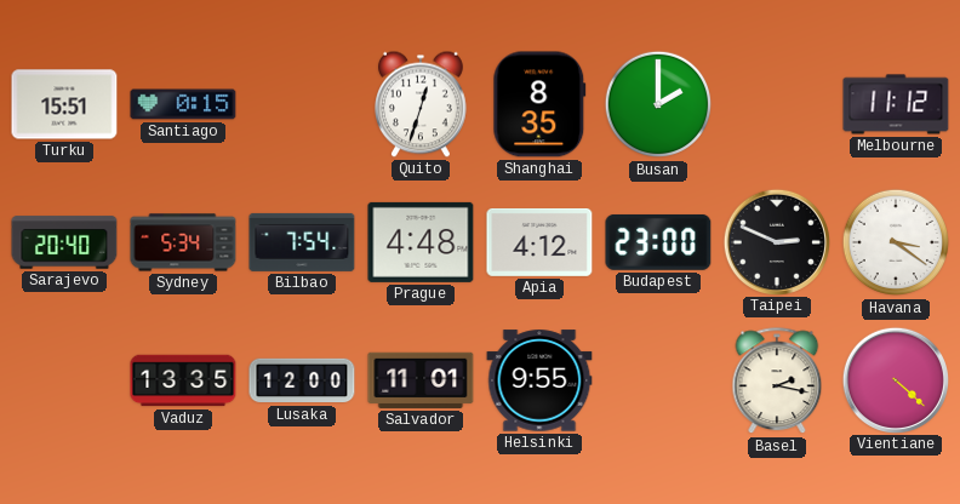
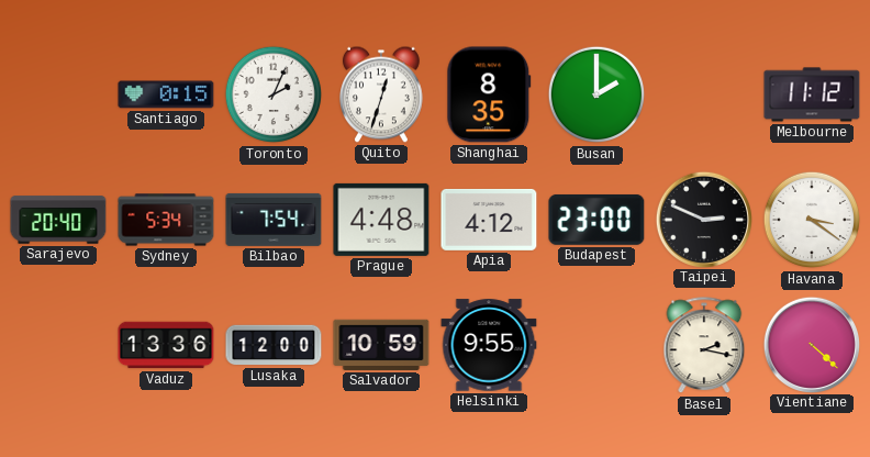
Turku: 15:51 -> none (64, 104)
Toronto: none -> 2:04 (274, 94)
Vaduz: 13:35 -> 13:36 (166, 345)
Salvador: 11:01 -> 10:59 (381, 345)
